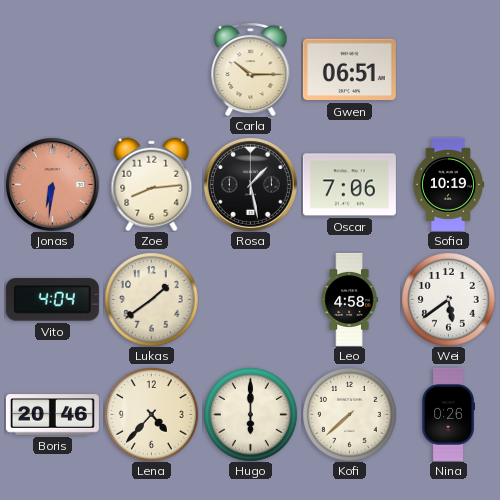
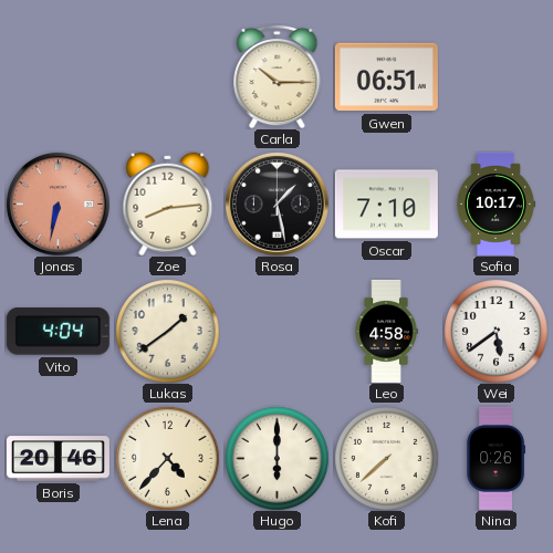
Jonas: 6:31 -> 6:32 (58, 204)
Oscar: 7:06 -> 7:10 (386, 205)
Sofia: 10:19 -> 10:17 (495, 204)
